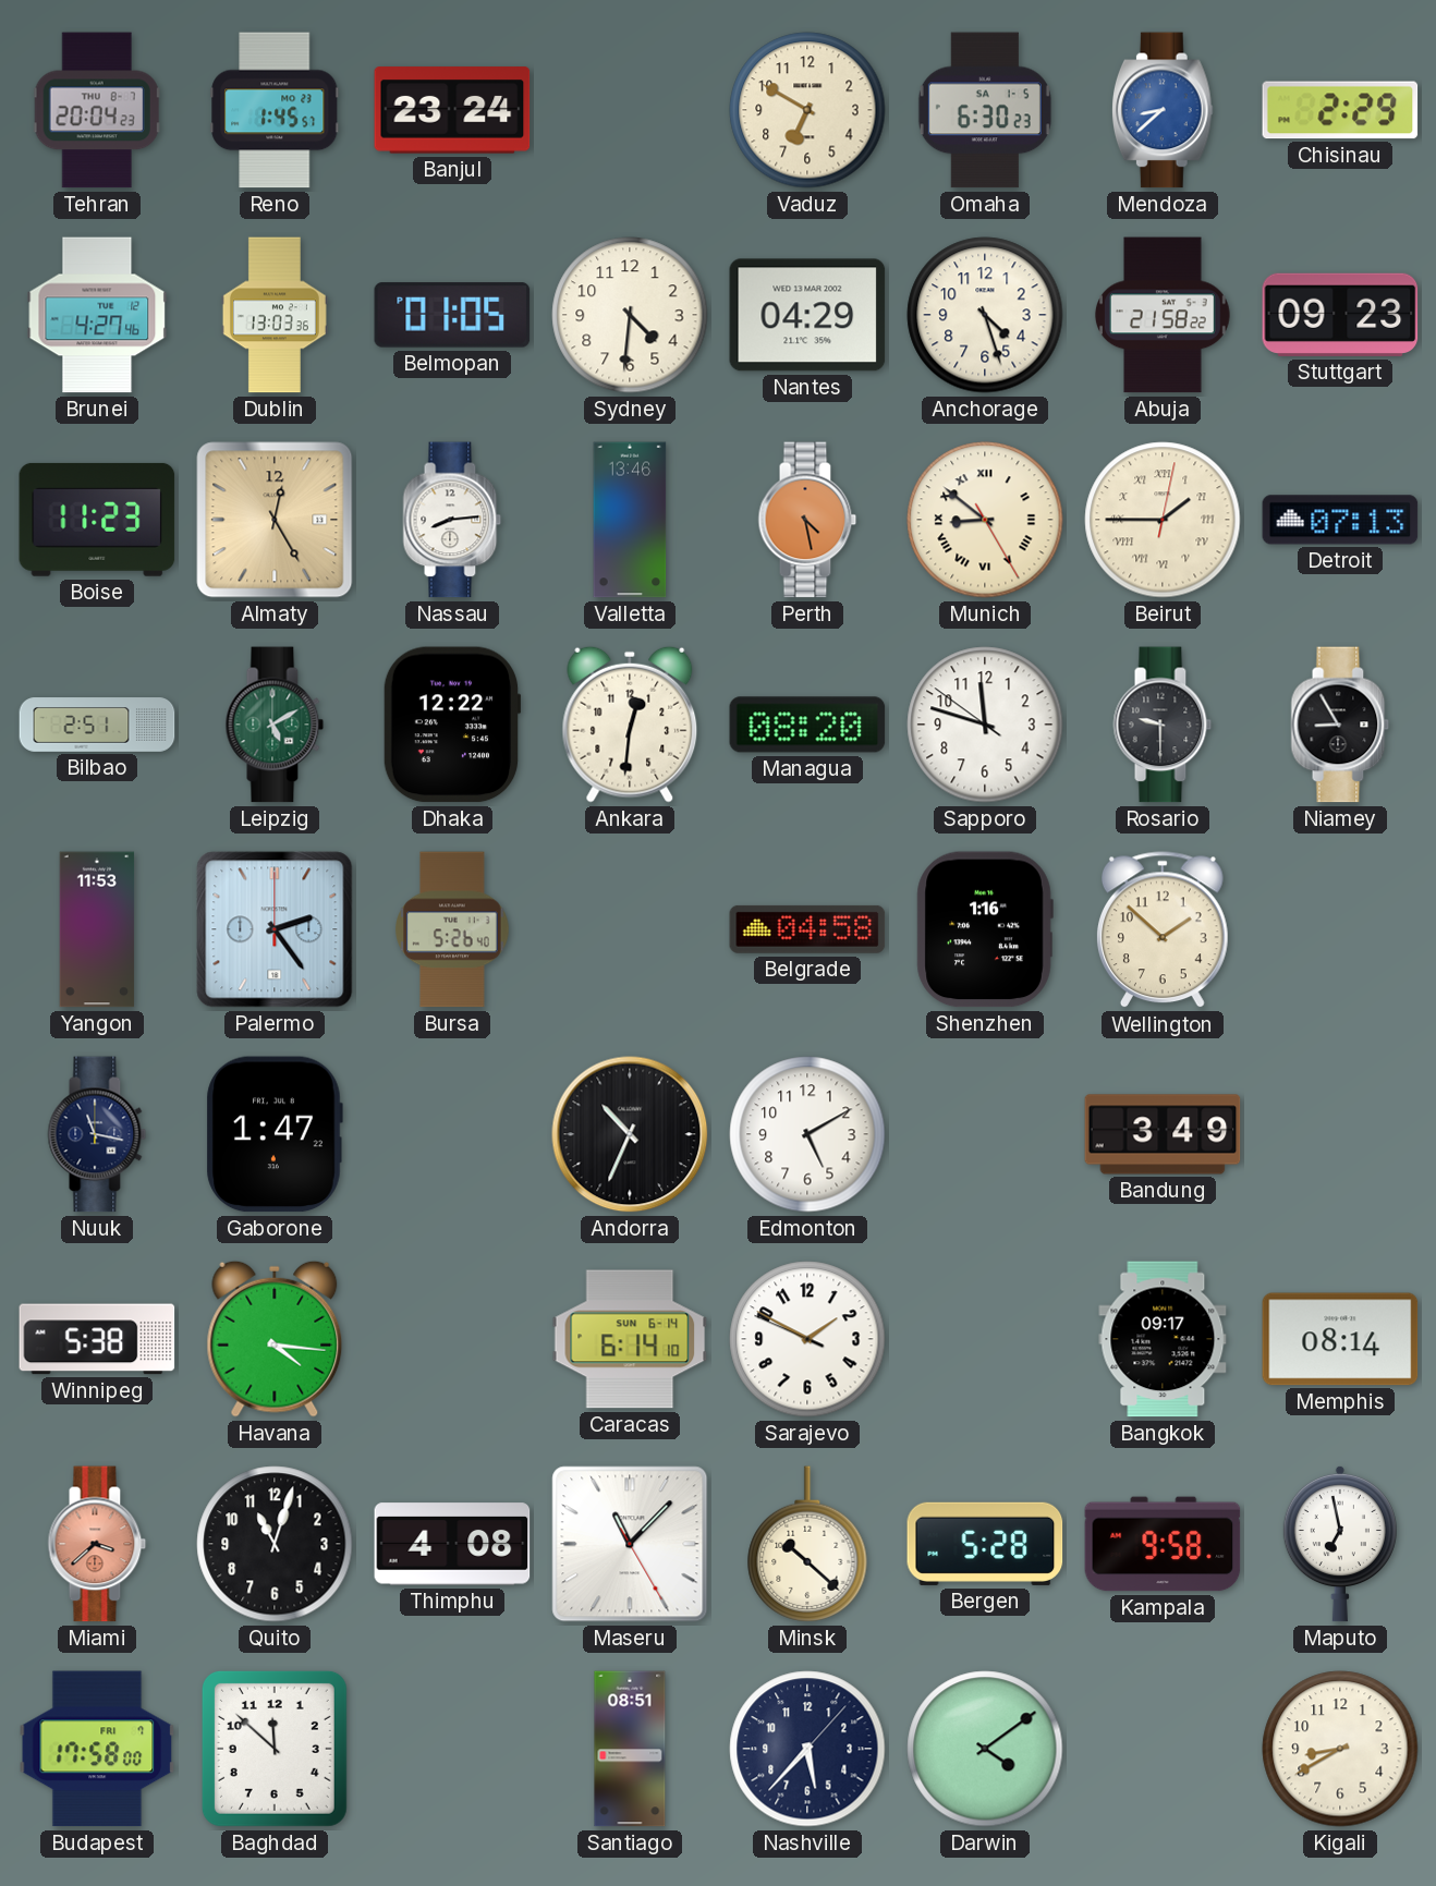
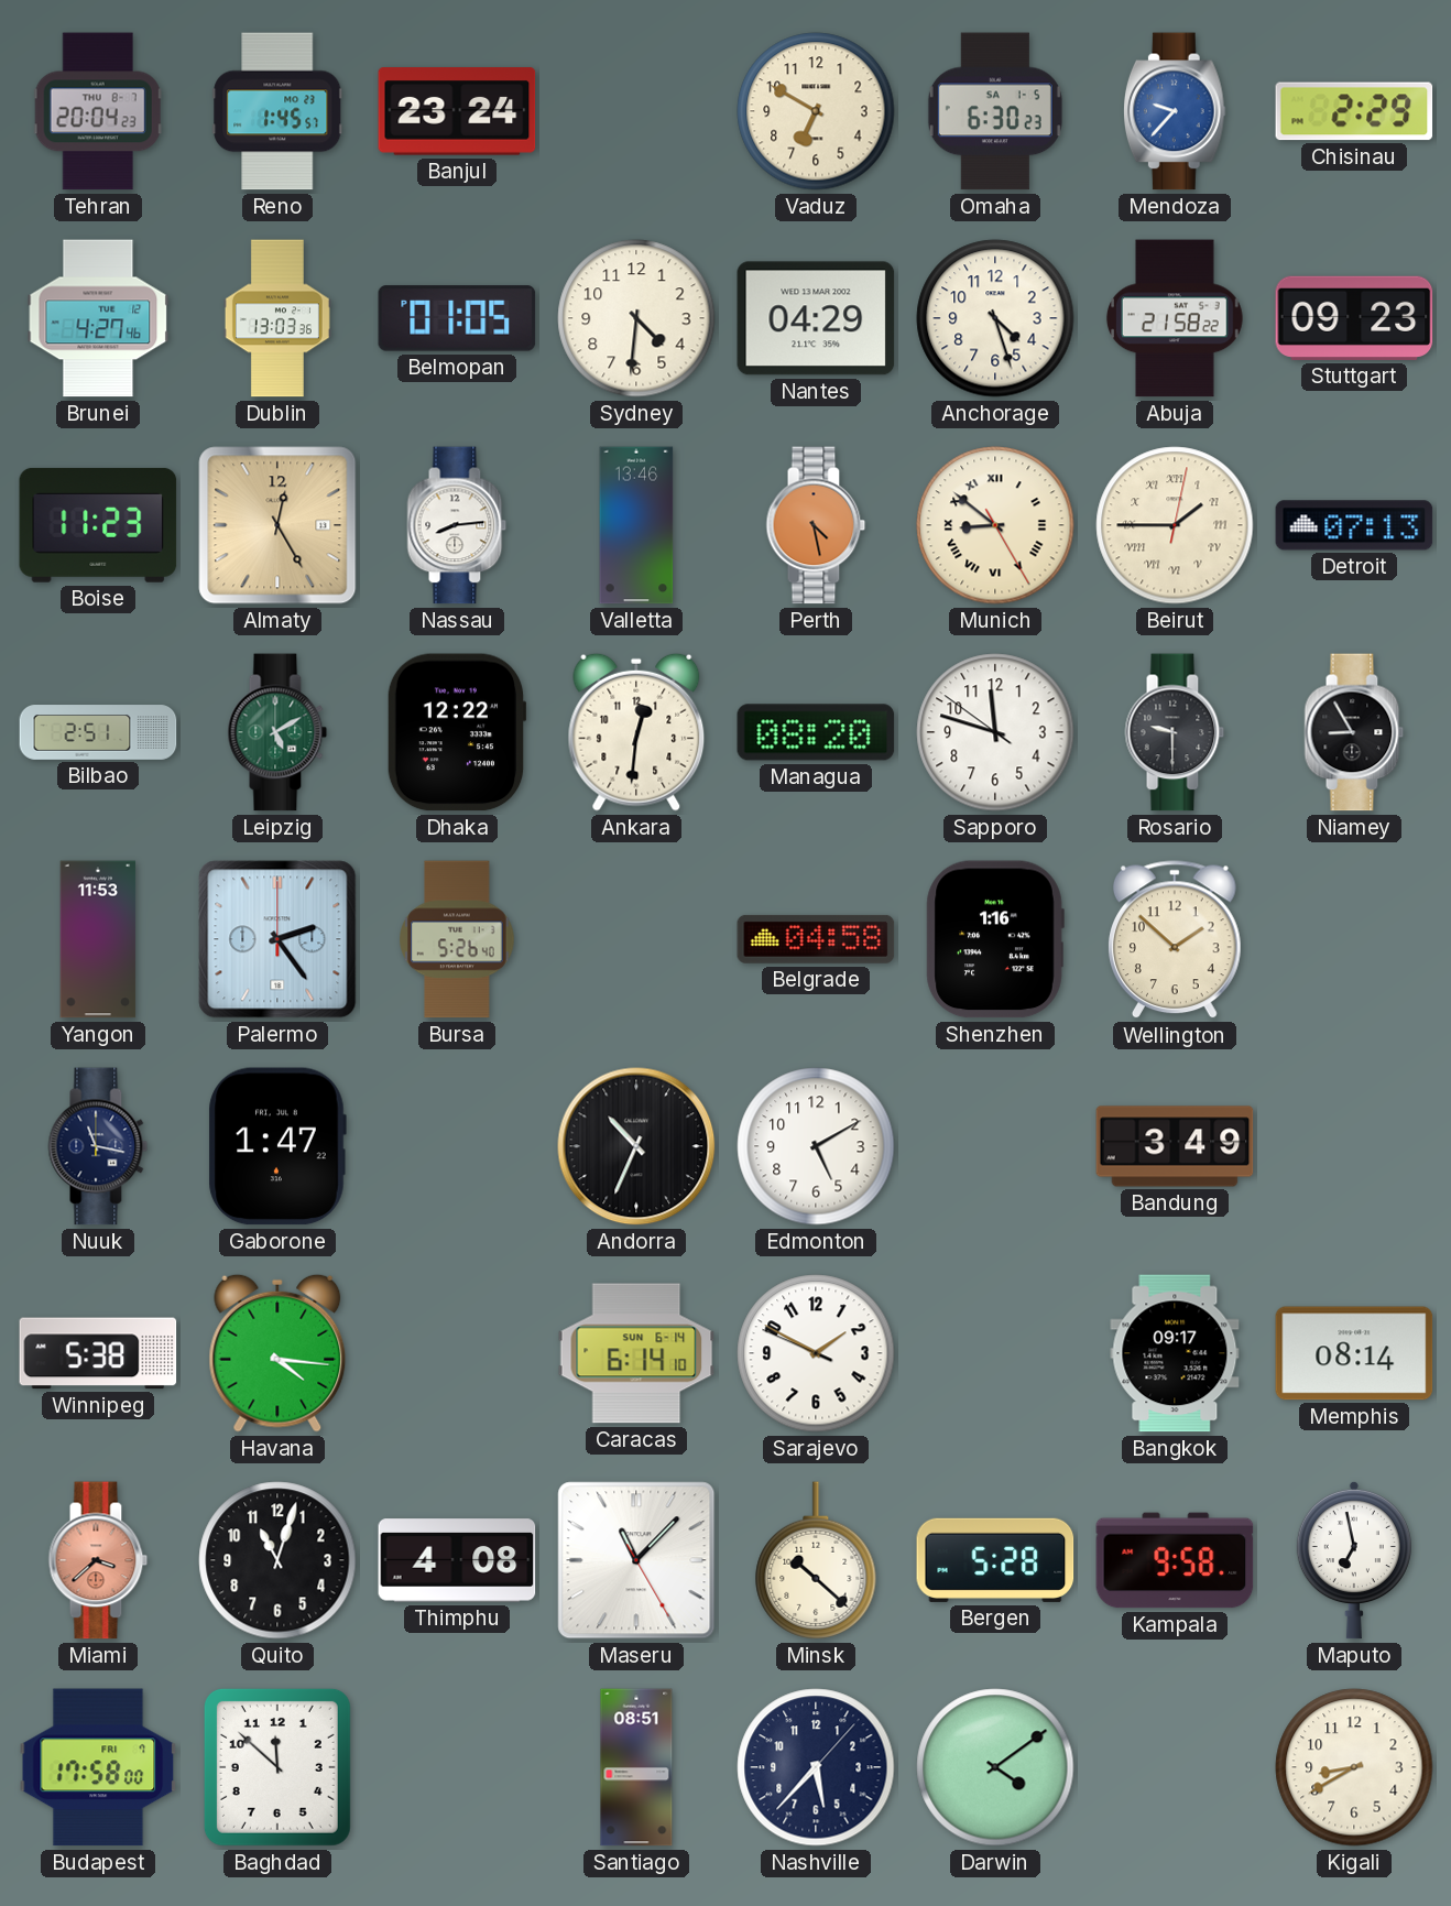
Mendoza: 8:38 -> 9:37 (1175, 111)
